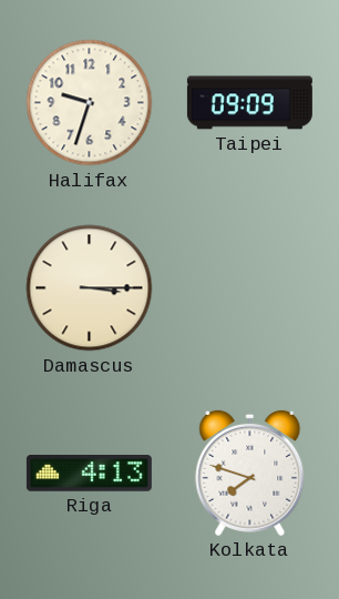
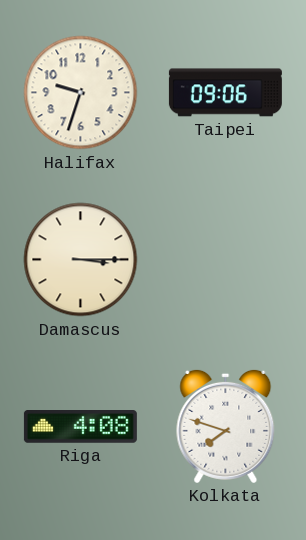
Taipei: 09:09 -> 09:06 (225, 93)
Riga: 4:13 -> 4:08 (80, 427)
